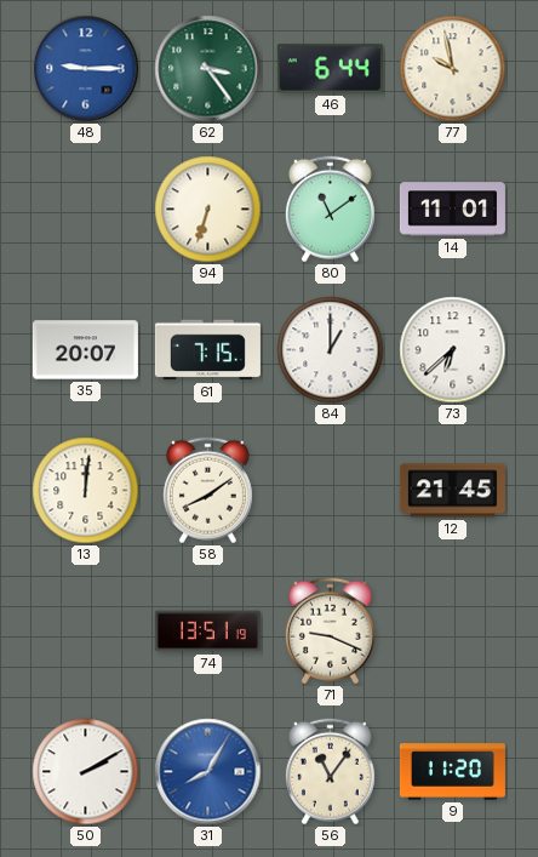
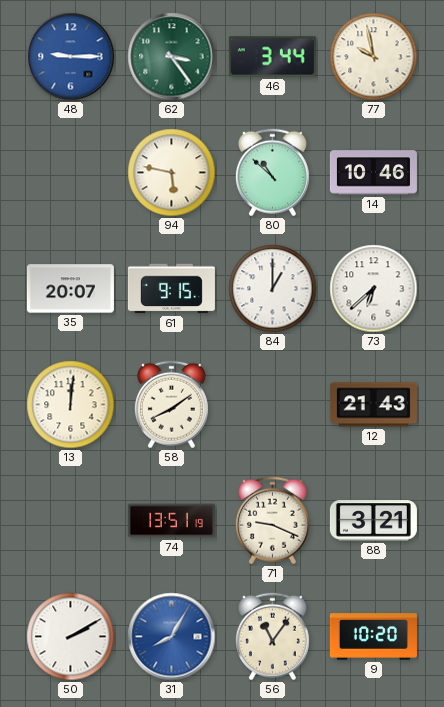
46: 6:44 -> 3:44 (272, 57)
94: 6:33 -> 5:47 (172, 173)
80: 11:09 -> 10:52 (272, 173)
14: 11:01 -> 10:46 (373, 173)
61: 7:15 -> 9:15 (171, 289)
12: 21:45 -> 21:43 (373, 405)
88: none -> 3:21 (373, 521)
9: 11:20 -> 10:20 (373, 637)
